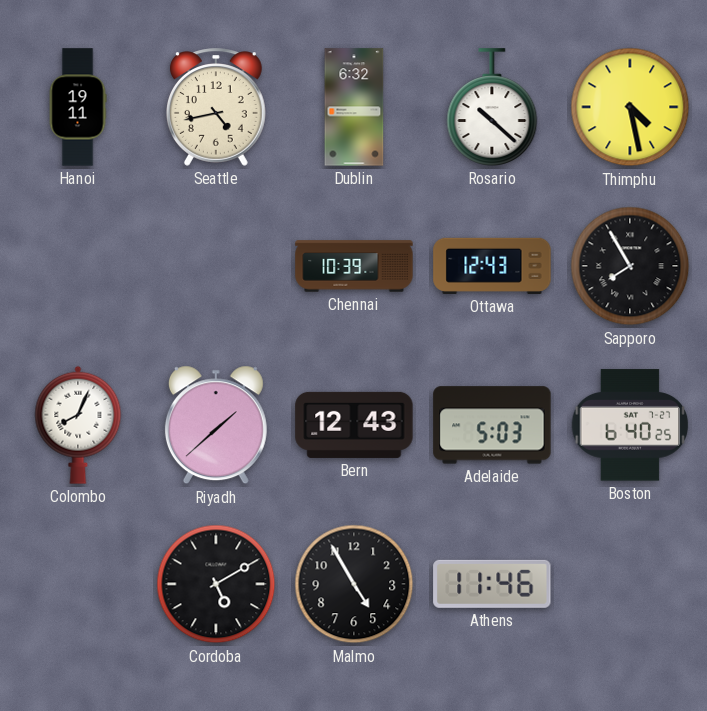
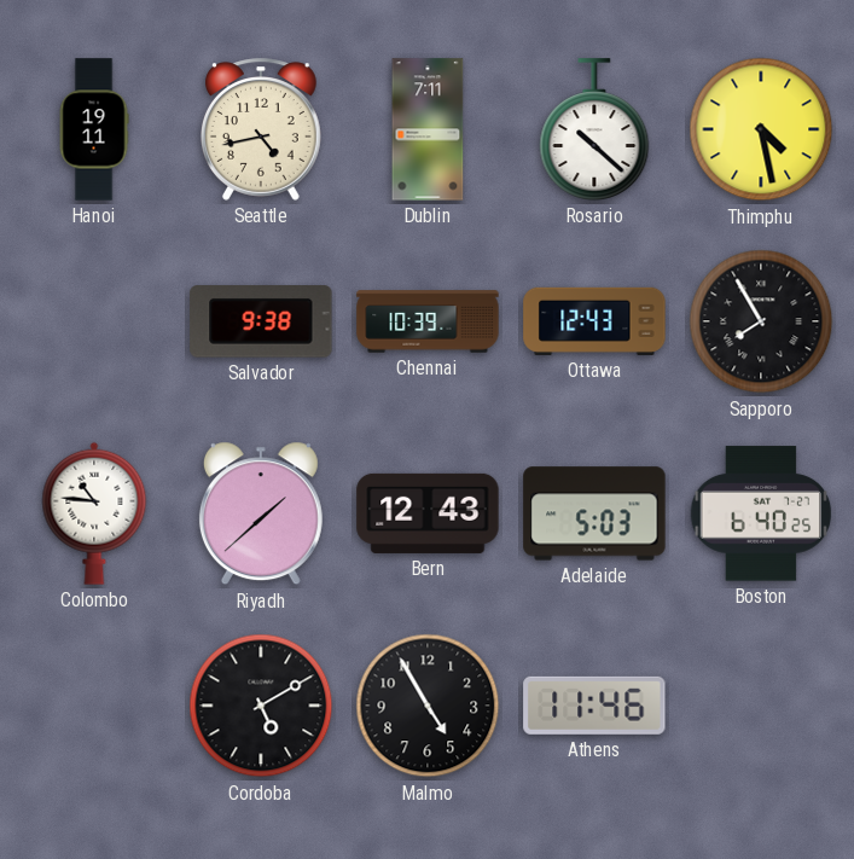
Dublin: 6:32 -> 7:11 (428, 129)
Salvador: none -> 9:38 (261, 321)
Colombo: 8:04 -> 10:46 (94, 513)
